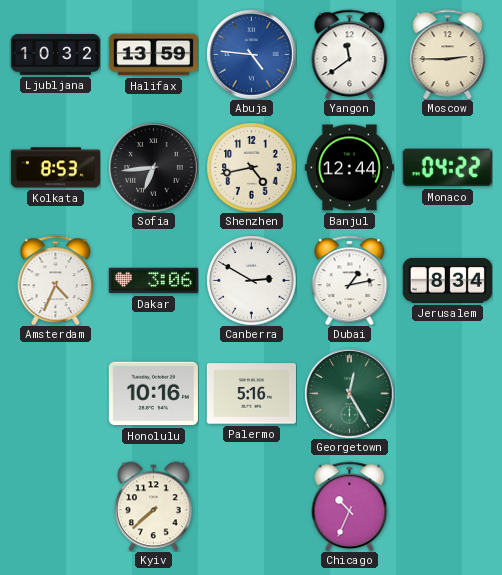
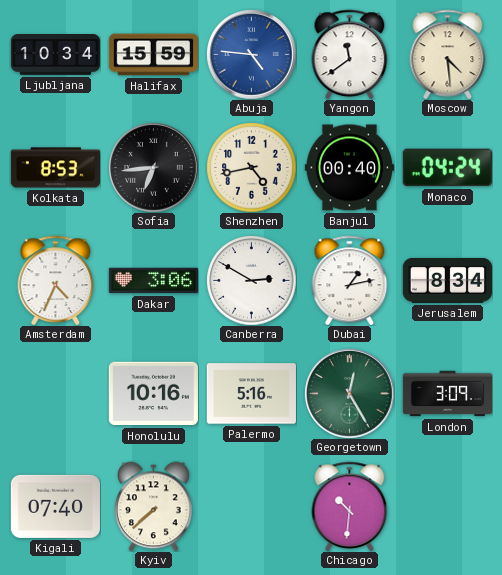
Ljubljana: 10:32 -> 10:34 (55, 55)
Halifax: 13:59 -> 15:59 (153, 55)
Moscow: 2:45 -> 4:29 (448, 54)
Banjul: 12:44 -> 00:40 (349, 168)
Monaco: 04:22 -> 04:24 (447, 168)
London: none -> 3:09 (447, 394)
Kigali: none -> 07:40 (55, 506)
Chicago: 10:34 -> 10:31 (350, 506)
